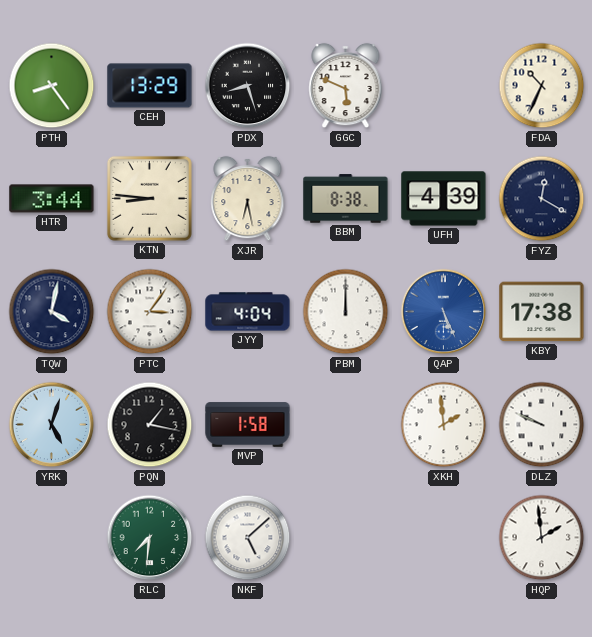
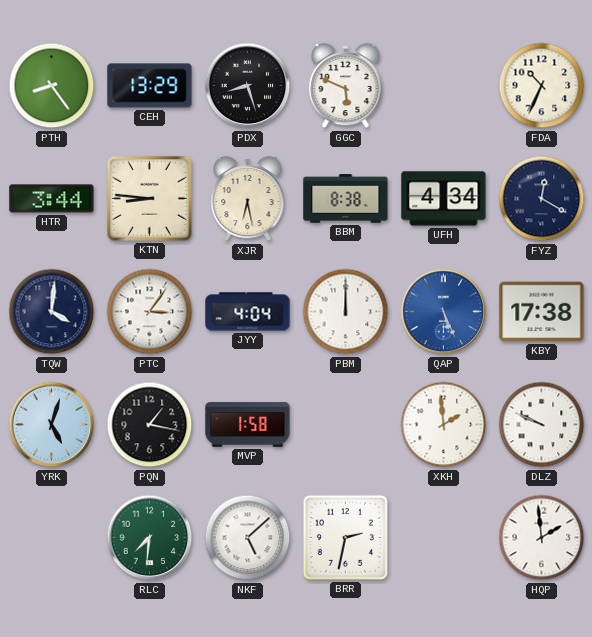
UFH: 4:39 -> 4:34 (444, 199)
TQW: 4:02 -> 4:01 (52, 312)
BRR: none -> 2:32 (345, 537)
